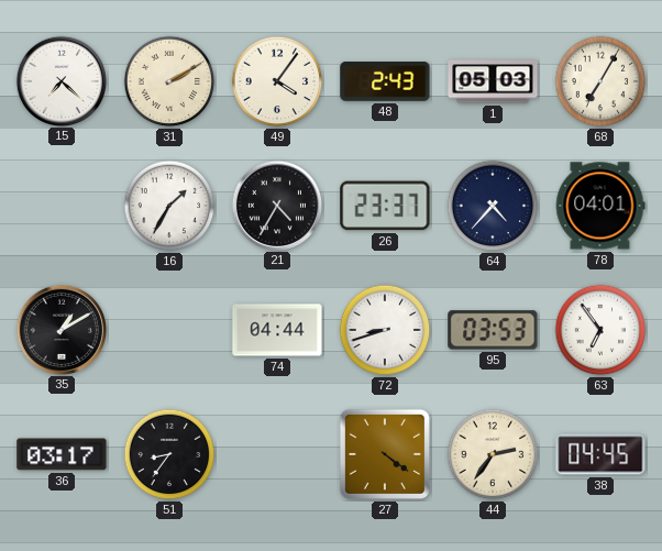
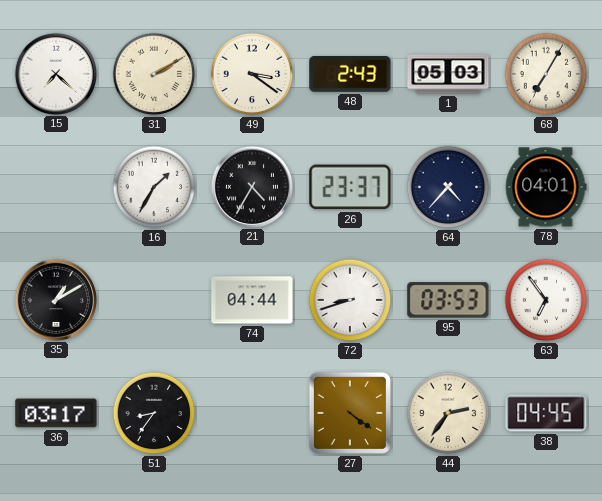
49: 4:06 -> 3:21 (252, 74)
